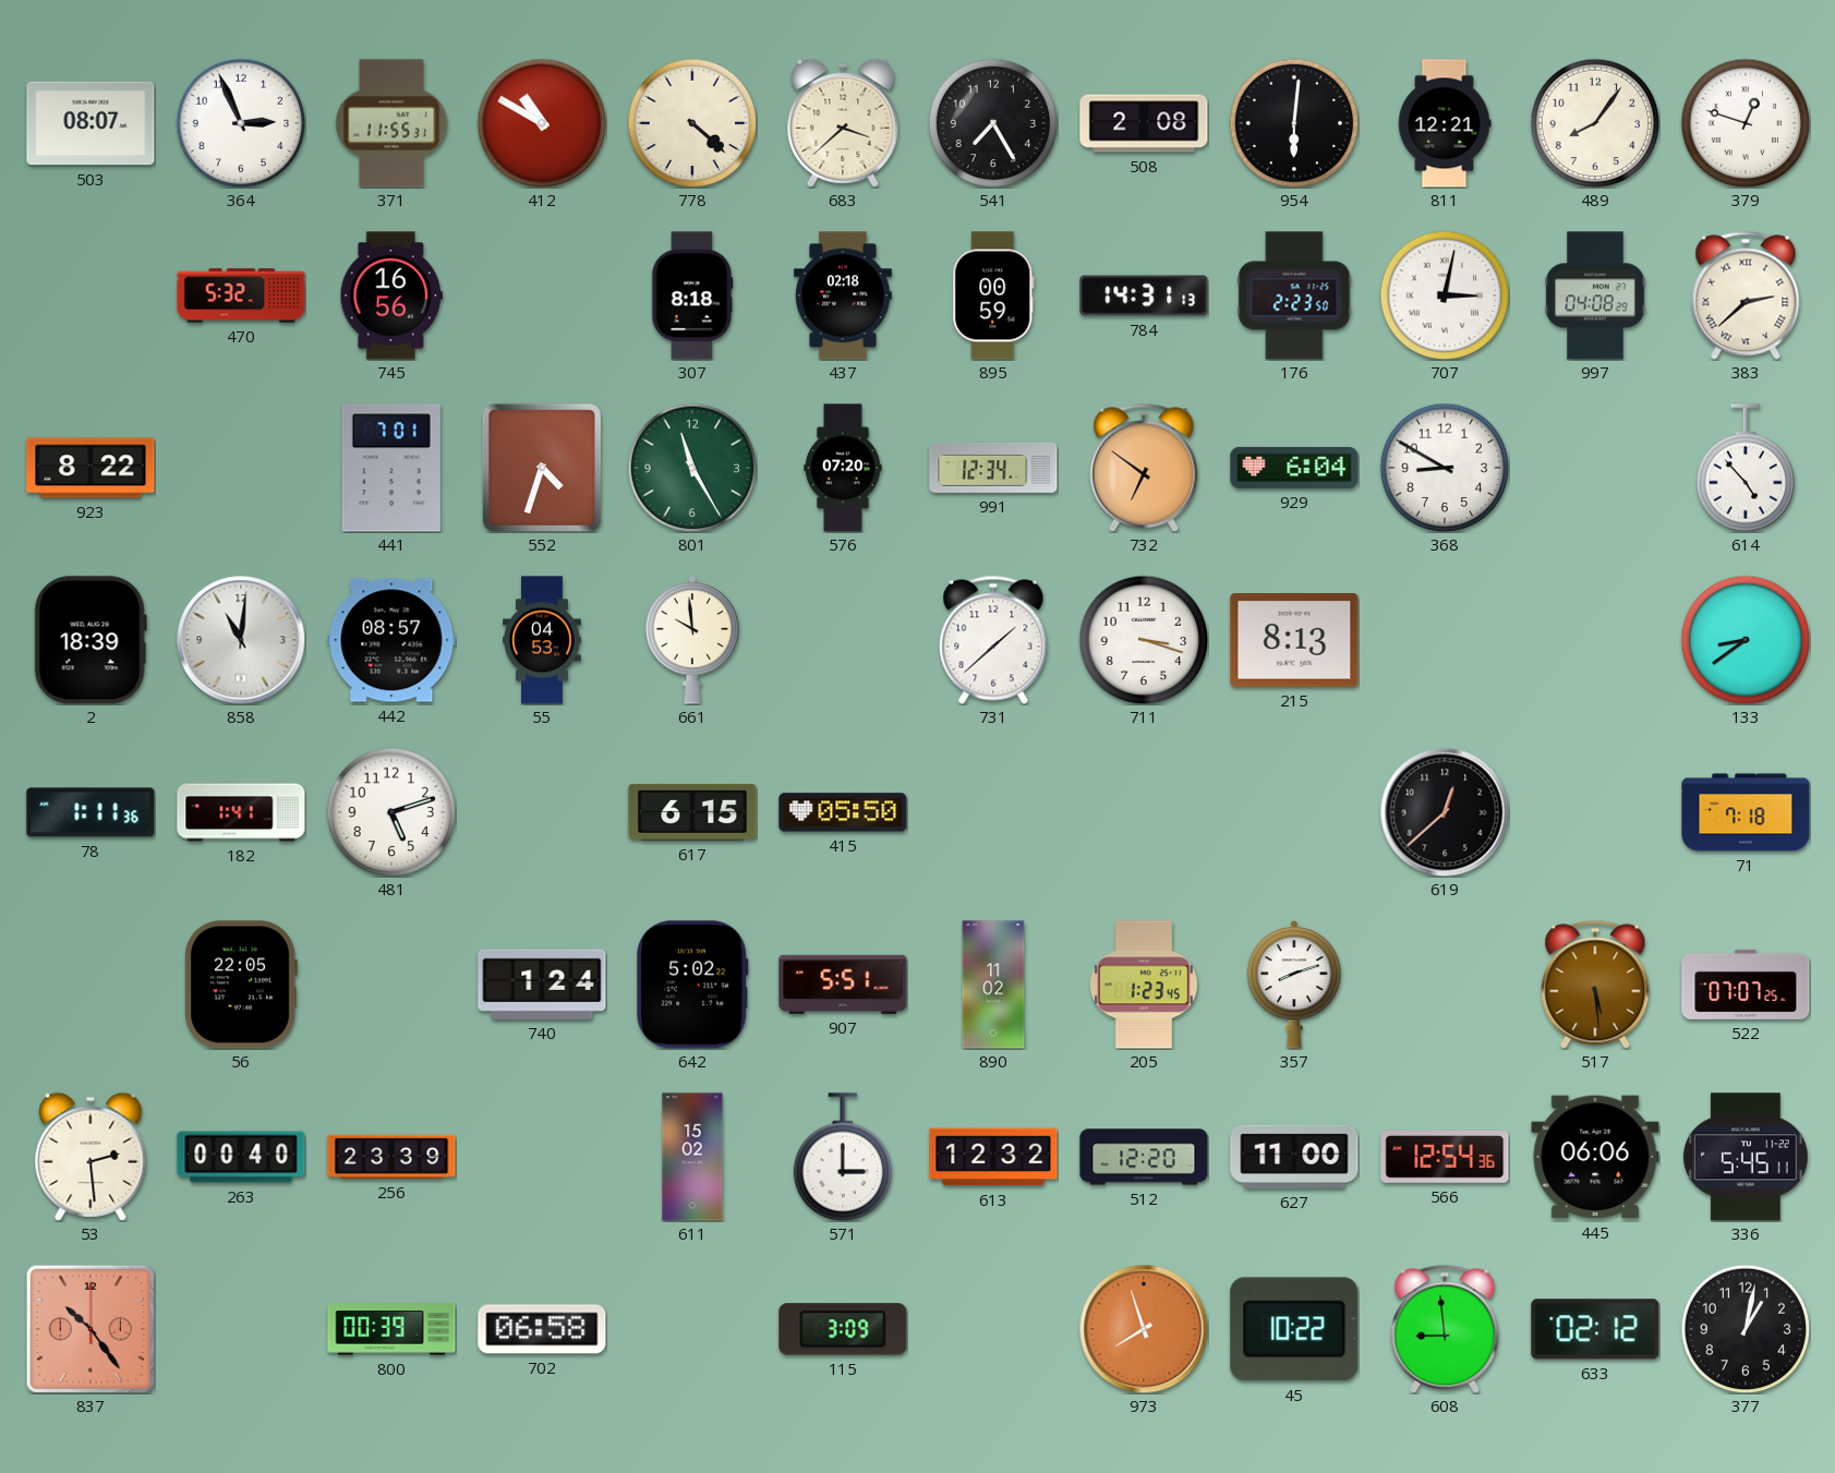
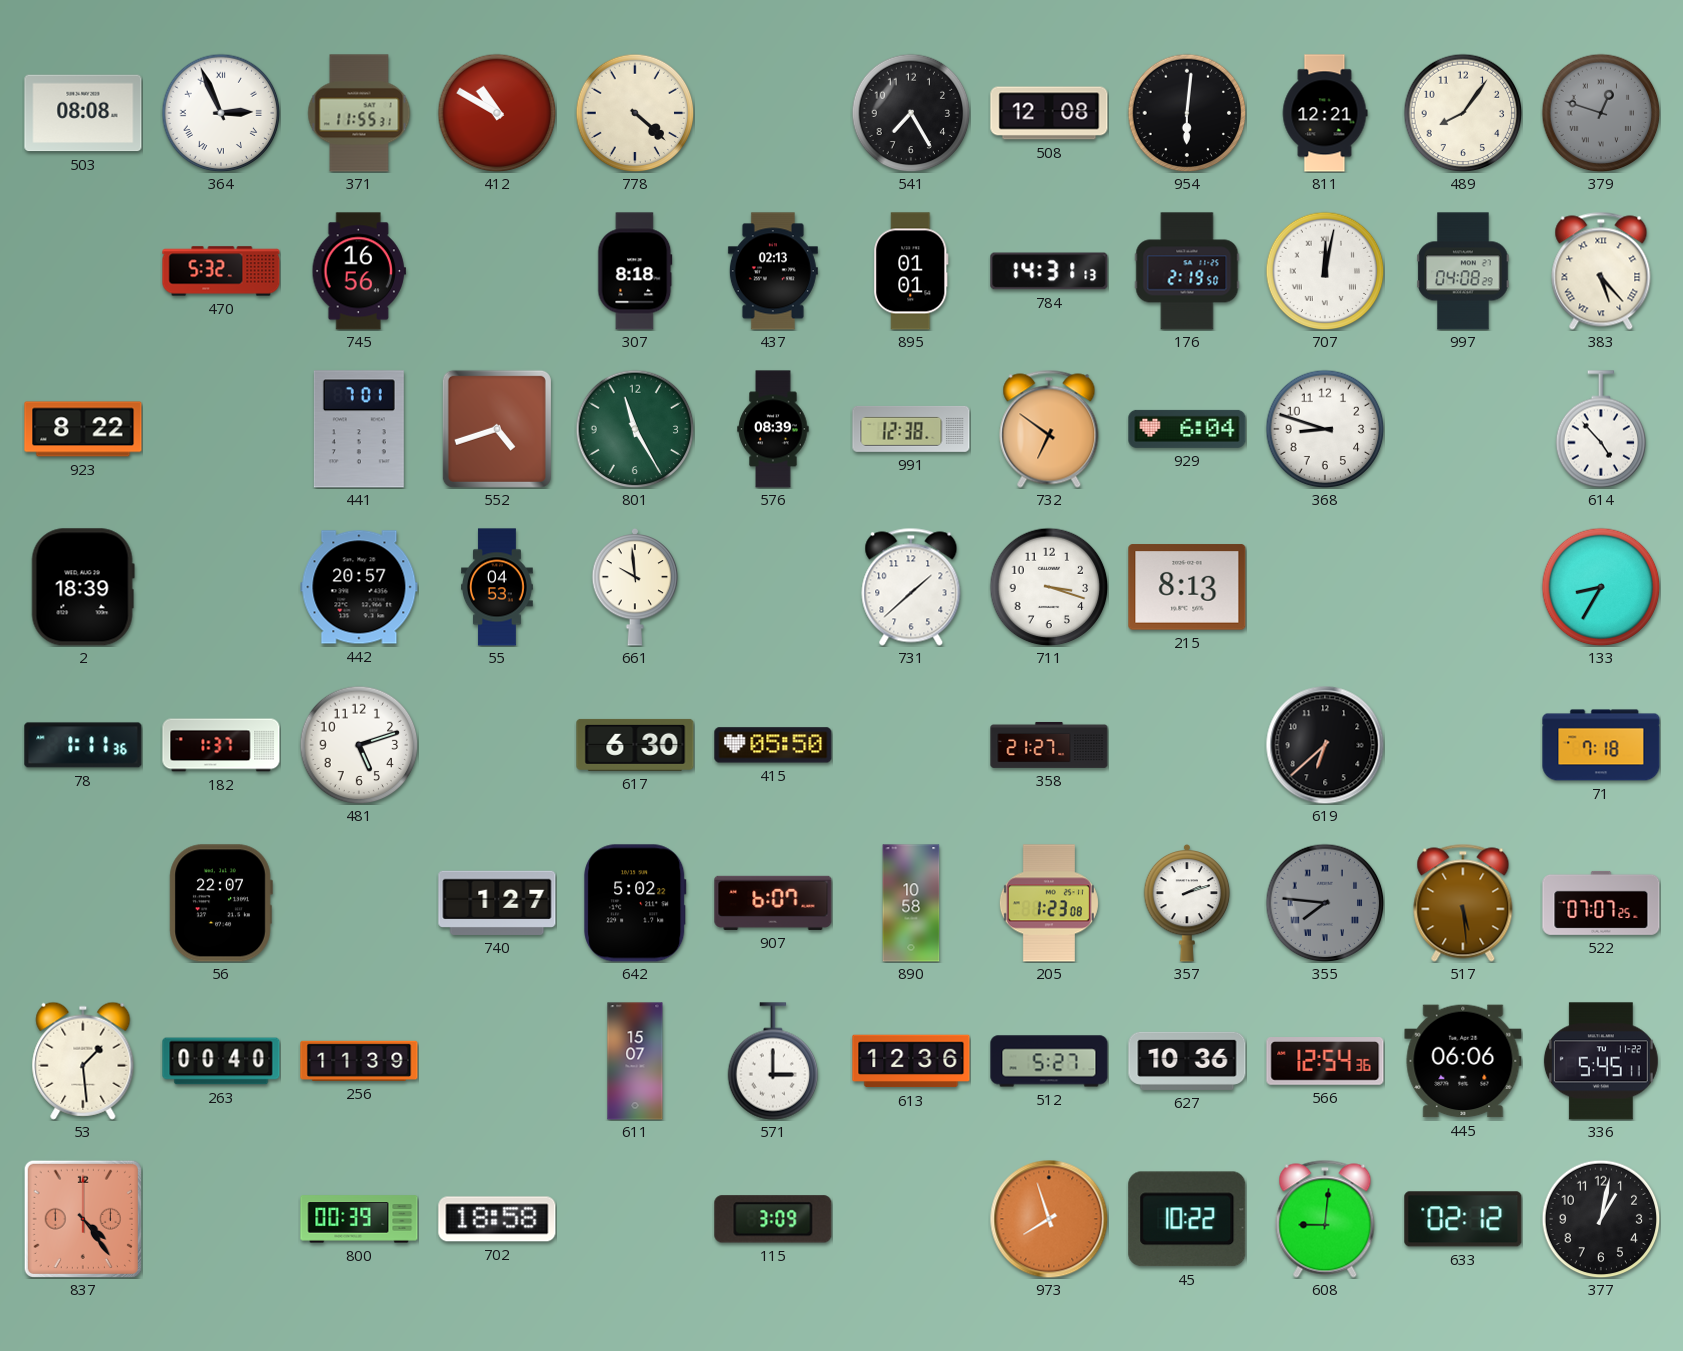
503: 08:07 -> 08:08 (83, 113)
364 numerals: Arabic -> Roman (221, 113)
683: 3:38 -> none (843, 123)
508: 2:08 -> 12:08 (1049, 113)
379 dial: white -> grey (1601, 113)
437: 02:18 -> 02:13 (773, 271)
895: 00:59 -> 01:01 (911, 271)
176: 2:23 -> 2:19 (1187, 271)
707: 3:02 -> 12:02 (1325, 271)
383: 2:38 -> 5:23 (1601, 271)
552: 4:33 -> 4:42 (497, 429)
576: 07:20 -> 08:39 (773, 429)
991: 12:34 -> 12:38 (911, 429)
368: 8:50 -> 8:48 (1325, 429)
858: 11:01 -> none (241, 640)
442: 08:57 -> 20:57 (359, 587)
133: 8:39 -> 8:35 (1601, 587)
182: 1:41 -> 1:37 (221, 745)
617: 6:15 -> 6:30 (635, 745)
358: none -> 21:27 (1049, 745)
619: 12:38 -> 6:38 (1325, 745)
56: 22:05 -> 22:07 (221, 903)
740: 1:24 -> 1:27 (497, 903)
907: 5:51 -> 6:07 (773, 903)
890: 11:02 -> 10:58 (911, 903)
205: 1:23:45 -> 1:23:08 (1049, 903)
357: 8:12 -> 2:12 (1187, 903)
355: none -> 7:46 (1325, 903)
53: 2:29 -> 1:29 (83, 1061)
256: 23:39 -> 11:39 (359, 1061)
611: 15:02 -> 15:07 (635, 1061)
613: 12:32 -> 12:36 (911, 1061)
512: 12:20 -> 5:27 (1049, 1061)
627: 11:00 -> 10:36 (1187, 1061)
837: 10:24 -> 4:24 (83, 1219)
702: 06:58 -> 18:58 (497, 1219)
608: 8:59 -> 9:01 (1325, 1219)
